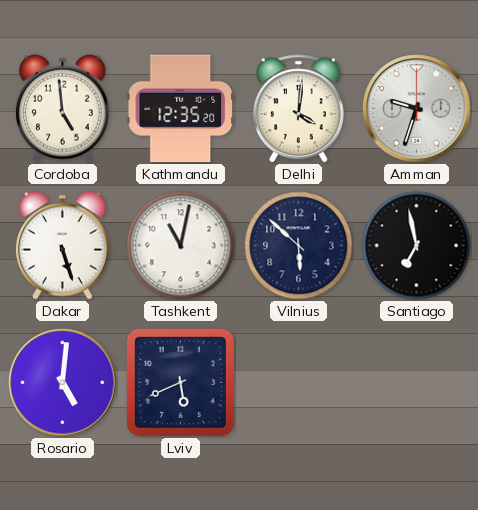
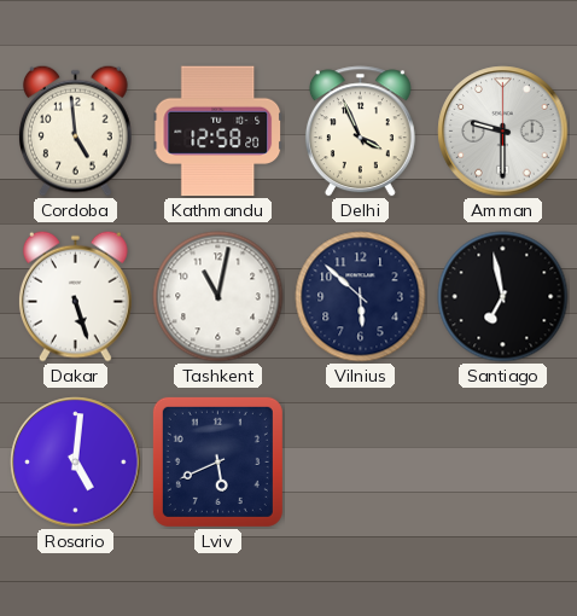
Kathmandu: 12:35 -> 12:58 (218, 132)
Delhi: 4:01 -> 3:56 (360, 132)
Amman: 9:33 -> 9:30 (503, 132)
